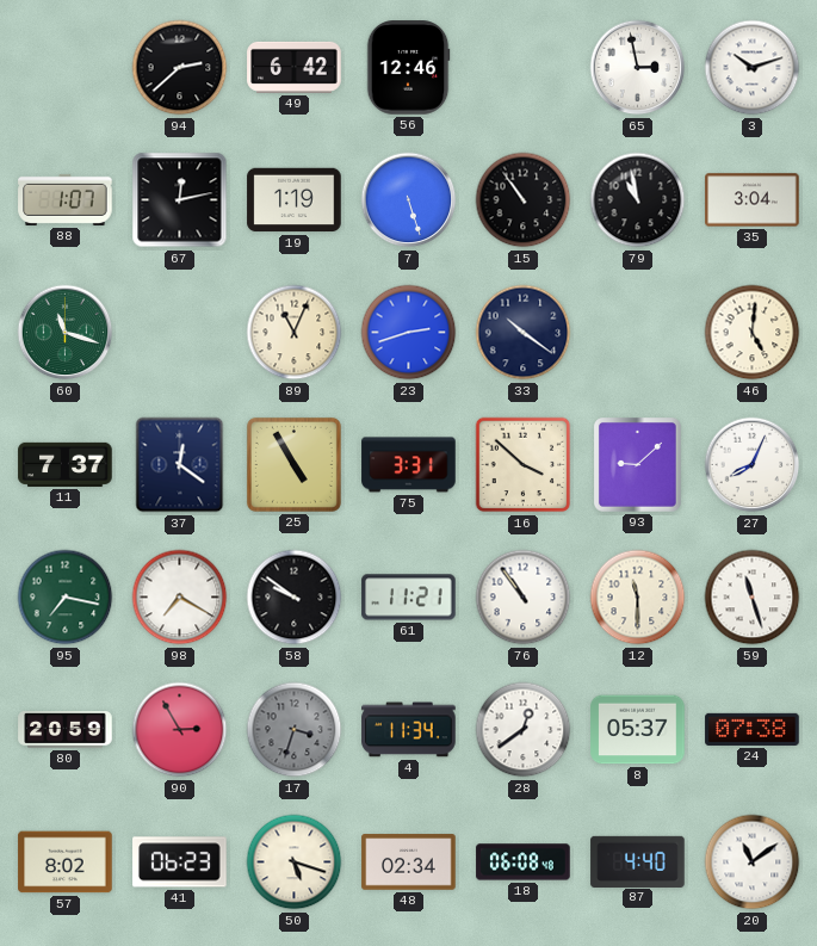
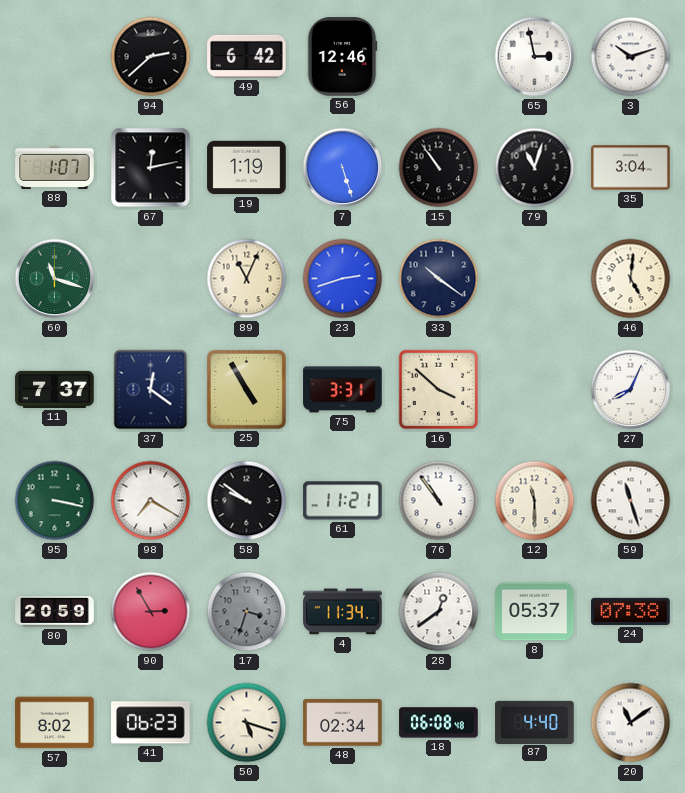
79: 10:58 -> 11:03 (535, 168)
93: 9:08 -> none (638, 465)
95: 7:17 -> 3:17 (55, 501)
